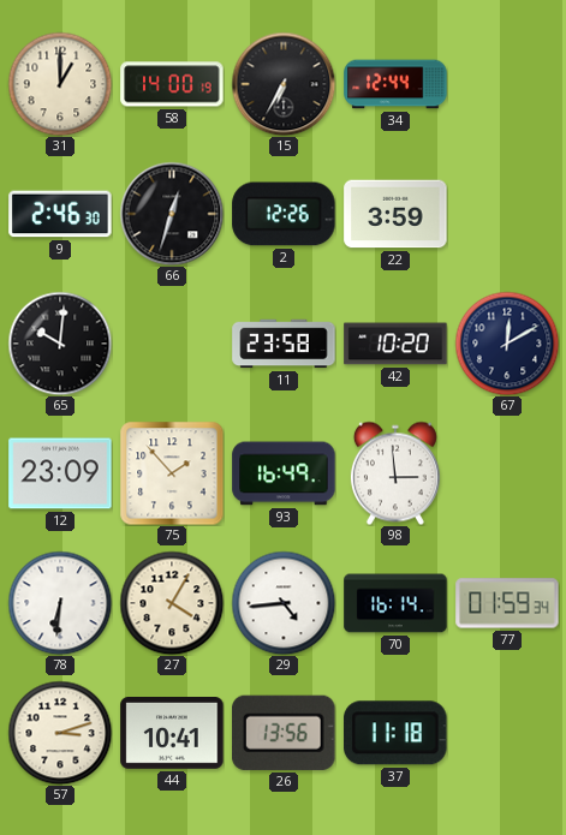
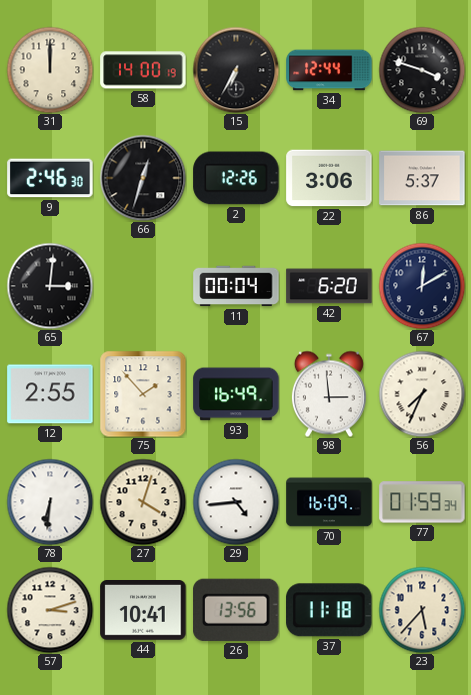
31: 1:00 -> 12:00 (50, 70)
69: none -> 3:48 (422, 70)
22: 3:59 -> 3:06 (329, 178)
86: none -> 5:37 (422, 178)
65: 10:01 -> 3:01 (50, 286)
11: 23:58 -> 00:04 (236, 286)
42: 10:20 -> 6:20 (329, 286)
12: 23:09 -> 2:55 (50, 394)
56: none -> 7:34 (422, 394)
27: 4:05 -> 4:03 (143, 502)
70: 16:14 -> 16:09 (329, 502)
23: none -> 5:37 (422, 610)
